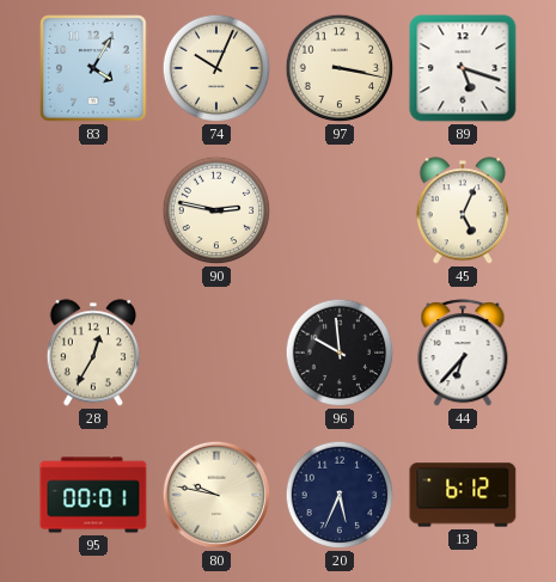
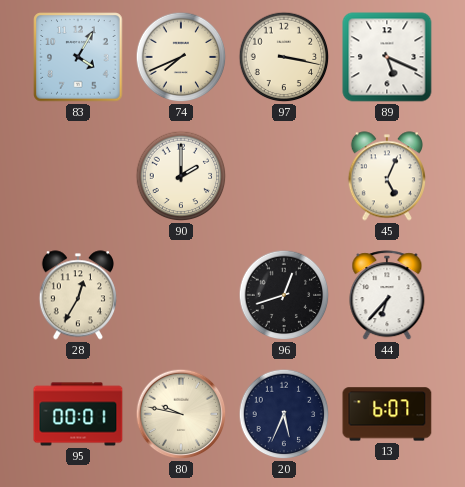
74: 10:04 -> 7:41 (181, 57)
89: 5:18 -> 5:19 (387, 57)
90: 2:47 -> 2:00 (181, 176)
96: 9:59 -> 12:42 (284, 295)
13: 6:12 -> 6:07 (387, 414)
